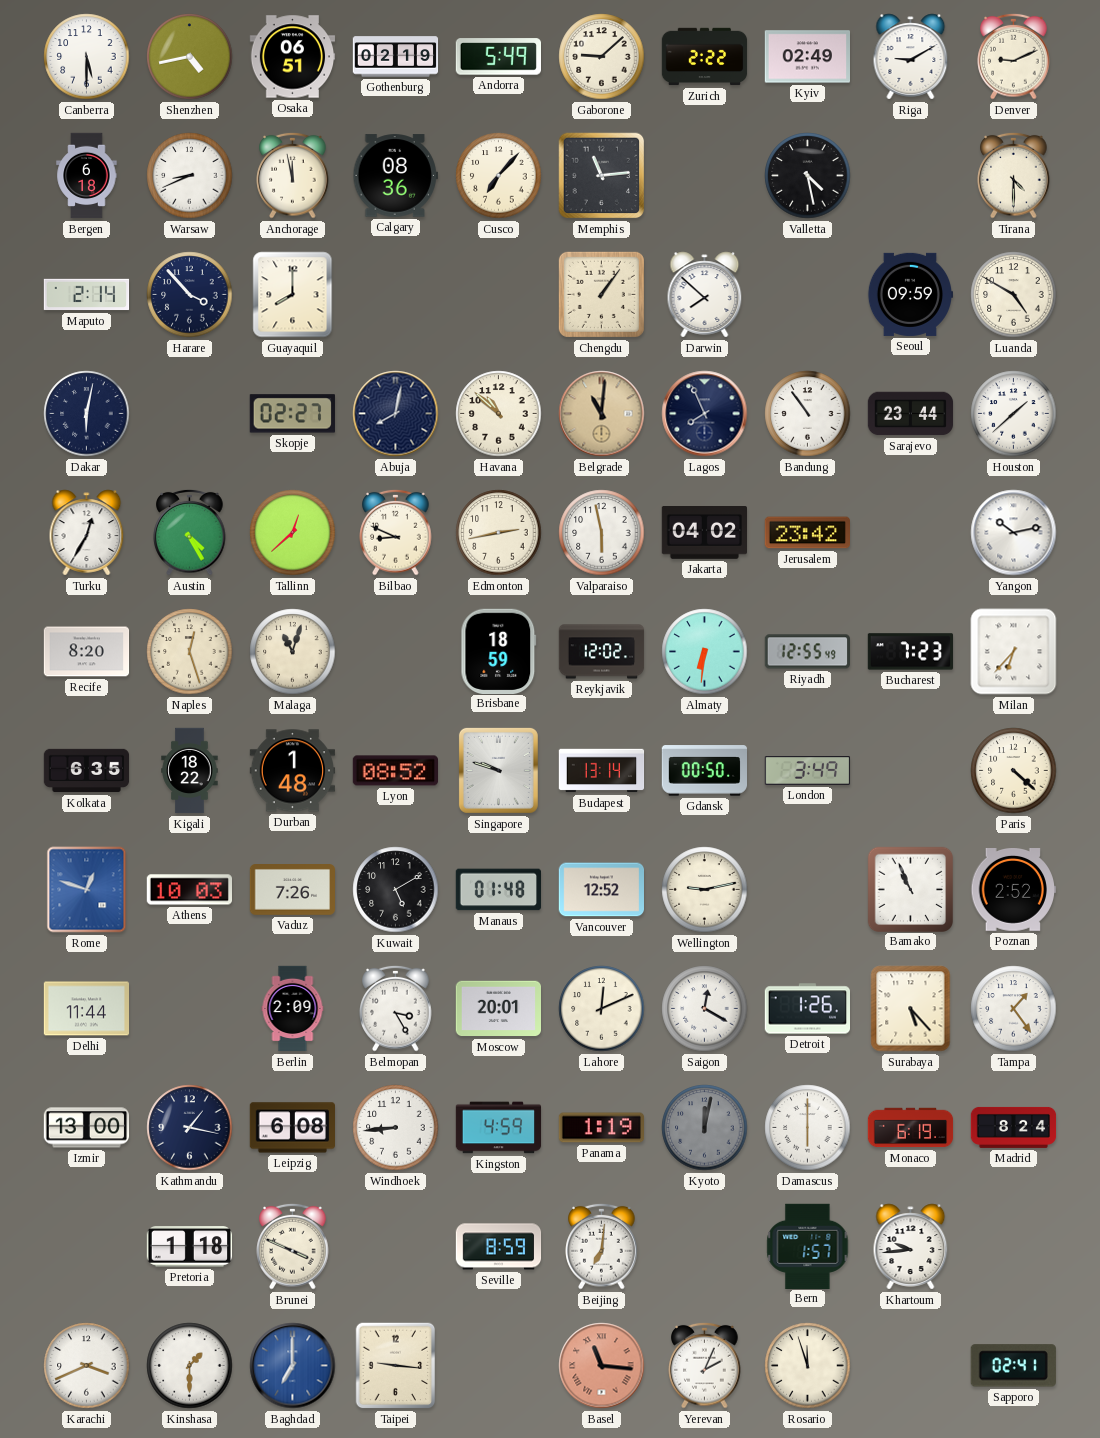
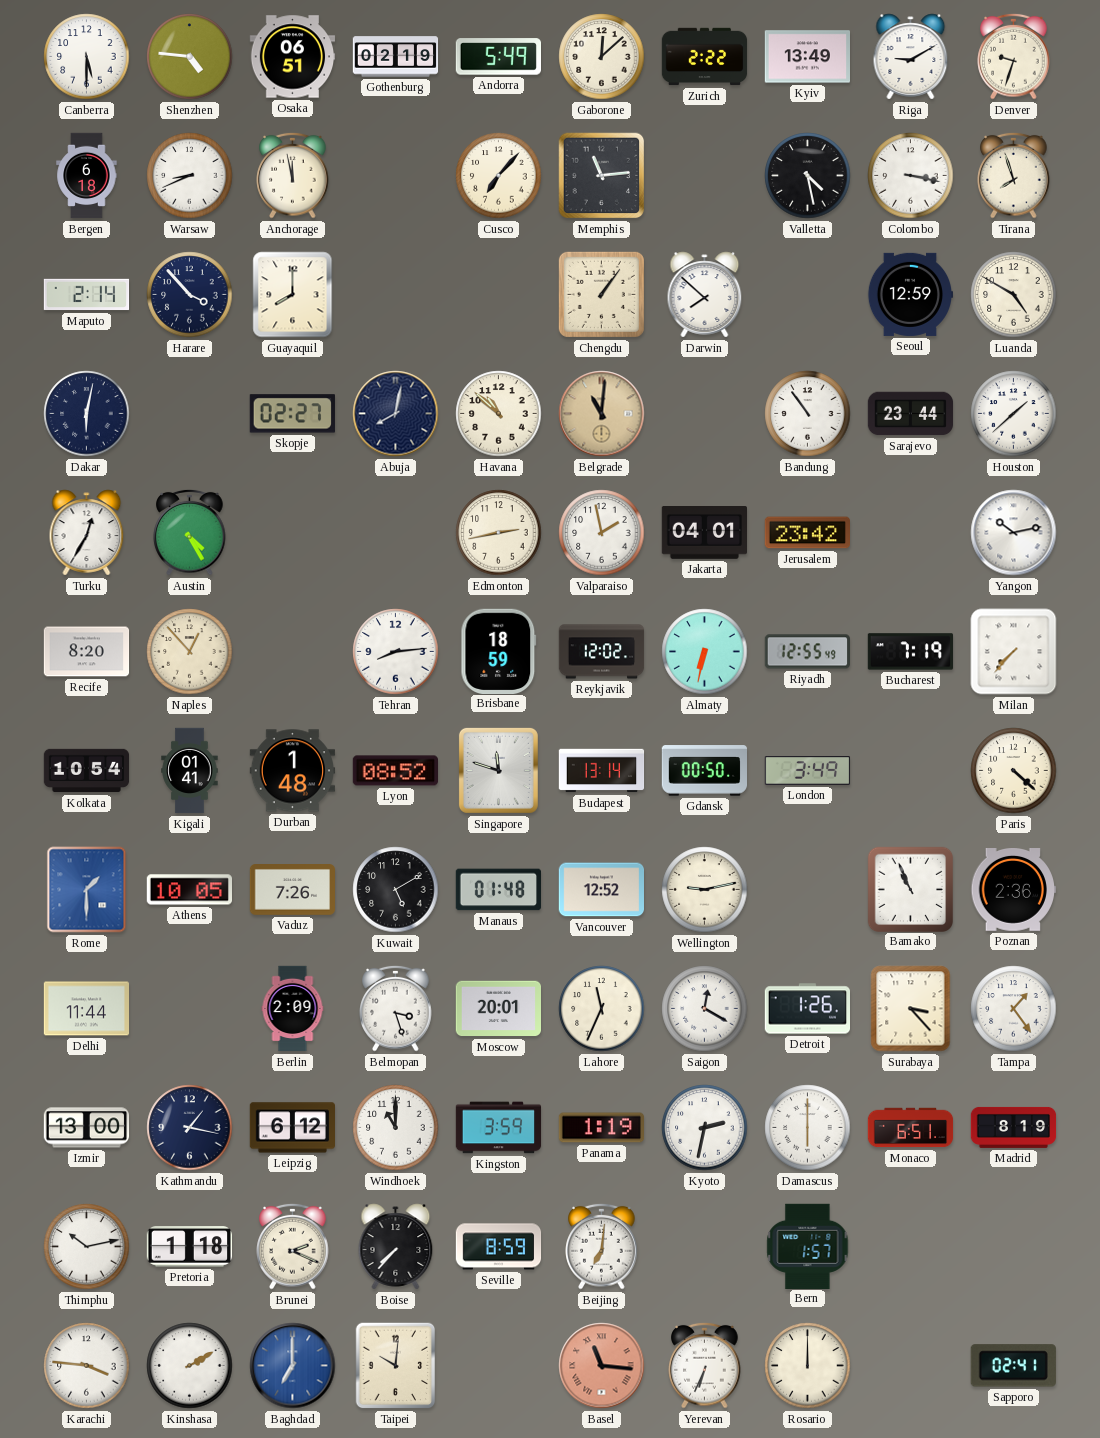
Shenzhen: 4:43 -> 4:46 (190, 57)
Gaborone: 9:08 -> 12:08 (602, 57)
Kyiv: 02:49 -> 13:49 (807, 57)
Denver: 9:11 -> 9:33 (1014, 56)
Calgary: 08:36 -> none (395, 176)
Colombo: none -> 3:17 (911, 176)
Tirana: 4:30 -> 7:57 (1014, 175)
Seoul: 09:59 -> 12:59 (909, 294)
Lagos: 7:56 -> none (705, 414)
Tallinn: 12:38 -> none (293, 533)
Bilbao: 8:49 -> none (396, 532)
Valparaiso: 5:58 -> 1:58 (602, 533)
Jakarta: 04:02 -> 04:01 (704, 533)
Naples: 12:27 -> 12:53 (190, 652)
Malaga: 11:03 -> none (293, 652)
Tehran: none -> 8:14 (396, 652)
Almaty: 6:31 -> 6:32 (705, 652)
Bucharest: 7:23 -> 7:19 (911, 652)
Milan: 6:37 -> 7:37 (1014, 652)
Kolkata: 6:35 -> 10:54 (87, 771)
Kigali: 18:22 -> 01:41 (190, 771)
Singapore: 9:48 -> 11:48 (498, 770)
Rome: 12:48 -> 1:30 (87, 890)
Athens: 10:03 -> 10:05 (189, 890)
Poznan: 2:52 -> 2:36 (1013, 890)
Belmopan: 3:25 -> 3:27 (396, 1008)
Lahore: 12:11 -> 11:34 (602, 1009)
Surabaya: 5:23 -> 3:23 (911, 1009)
Leipzig: 6:08 -> 6:12 (292, 1128)
Windhoek: 8:44 -> 11:00 (396, 1128)
Kingston: 4:59 -> 3:59 (499, 1128)
Kyoto: 12:02 -> 2:32 (705, 1128)
Kyoto dial: grey -> white (705, 1128)
Monaco: 6:19 -> 6:51 (911, 1128)
Madrid: 8:24 -> 8:19 (1014, 1127)
Thimphu: none -> 10:13 (87, 1247)
Brunei: 3:49 -> 2:19 (293, 1246)
Boise: none -> 7:37 (396, 1247)
Khartoum: 9:44 -> none (911, 1247)
Karachi: 3:41 -> 3:46 (87, 1366)
Kinshasa: 1:30 -> 2:10 (190, 1366)
Taipei: 9:16 -> 10:01 (396, 1366)
Yerevan: 2:04 -> 6:34 (705, 1365)
Rosario: 11:57 -> 12:00 (808, 1366)
